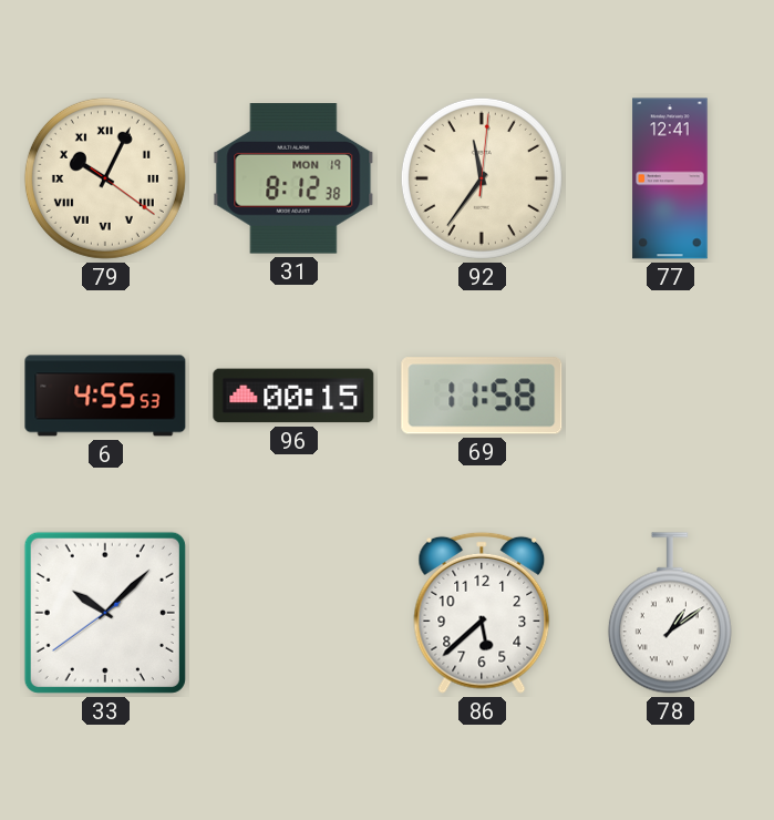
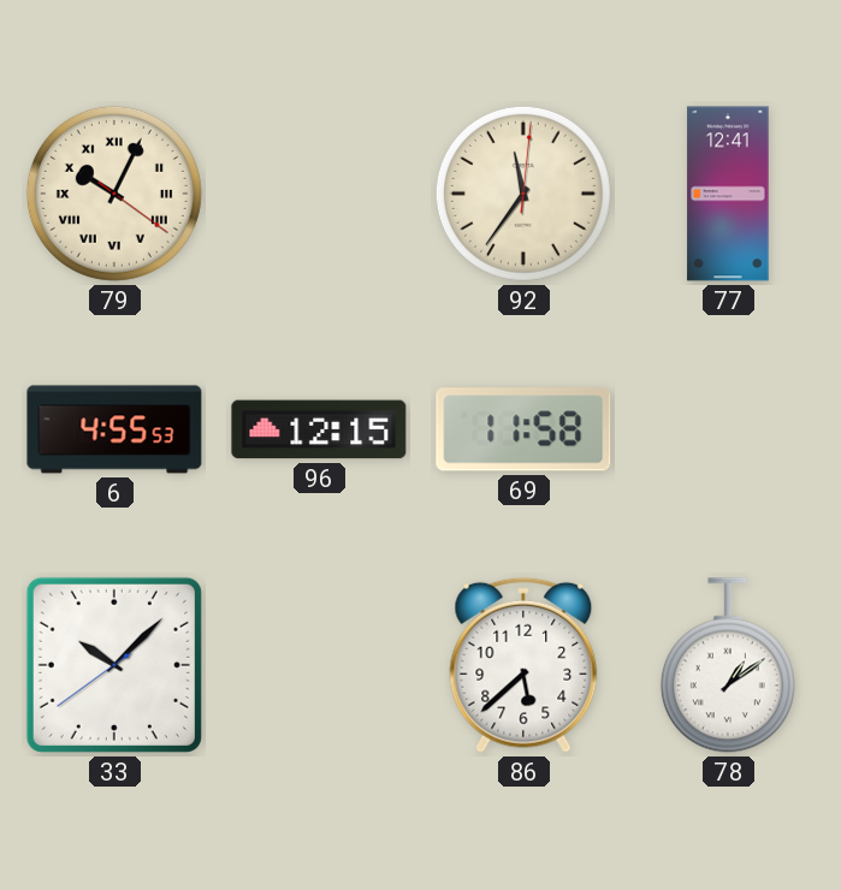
31: 8:12 -> none (293, 178)
96: 00:15 -> 12:15 (319, 429)
